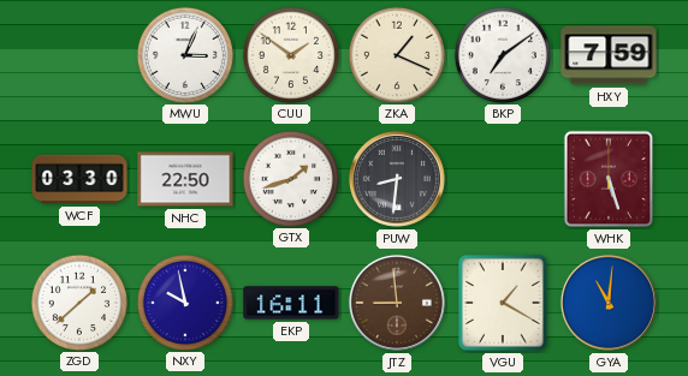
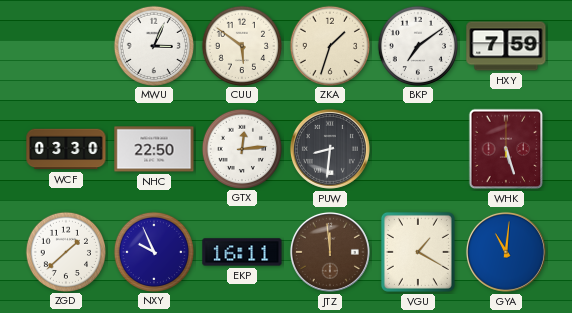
CUU: 1:51 -> 5:51 (241, 45)
ZKA: 1:19 -> 1:33 (329, 45)
GTX: 1:42 -> 12:14 (241, 148)
NXY: 9:58 -> 9:56 (153, 251)
JTZ: 8:59 -> 11:59 (330, 252)
